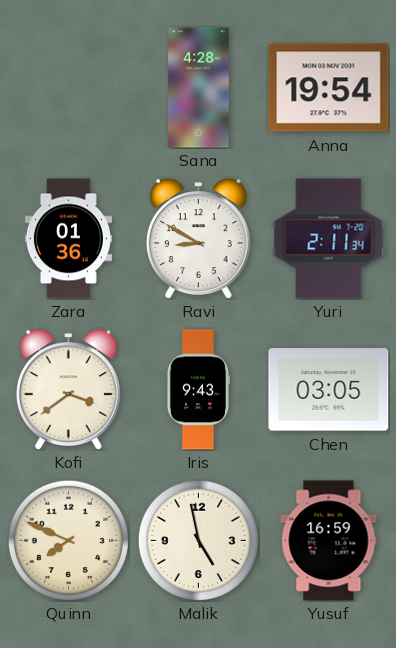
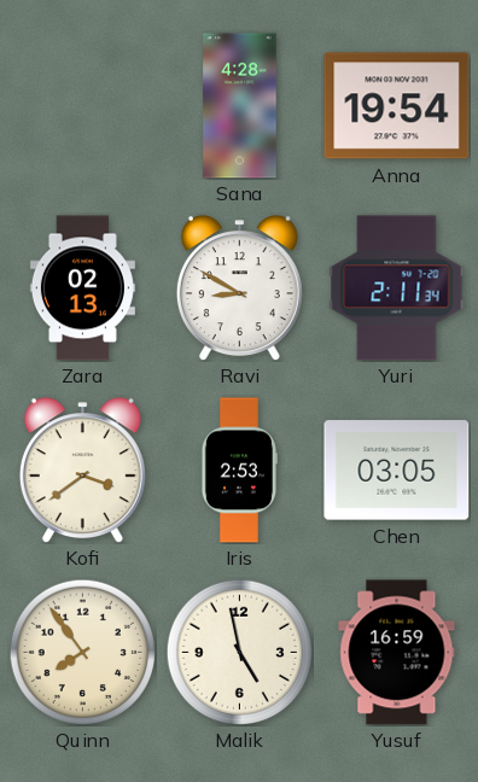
Zara: 01:36 -> 02:13 (82, 288)
Iris: 9:43 -> 2:53 (239, 471)
Quinn: 7:49 -> 7:54 (82, 652)
